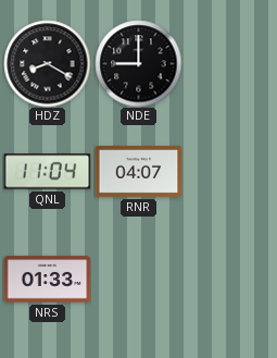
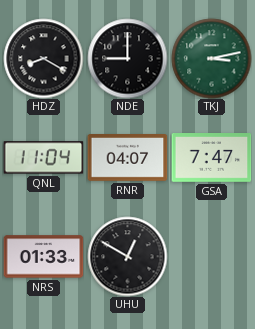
TKJ: none -> 3:13 (211, 58)
GSA: none -> 7:47 (211, 158)
UHU: none -> 12:50 (127, 256)
